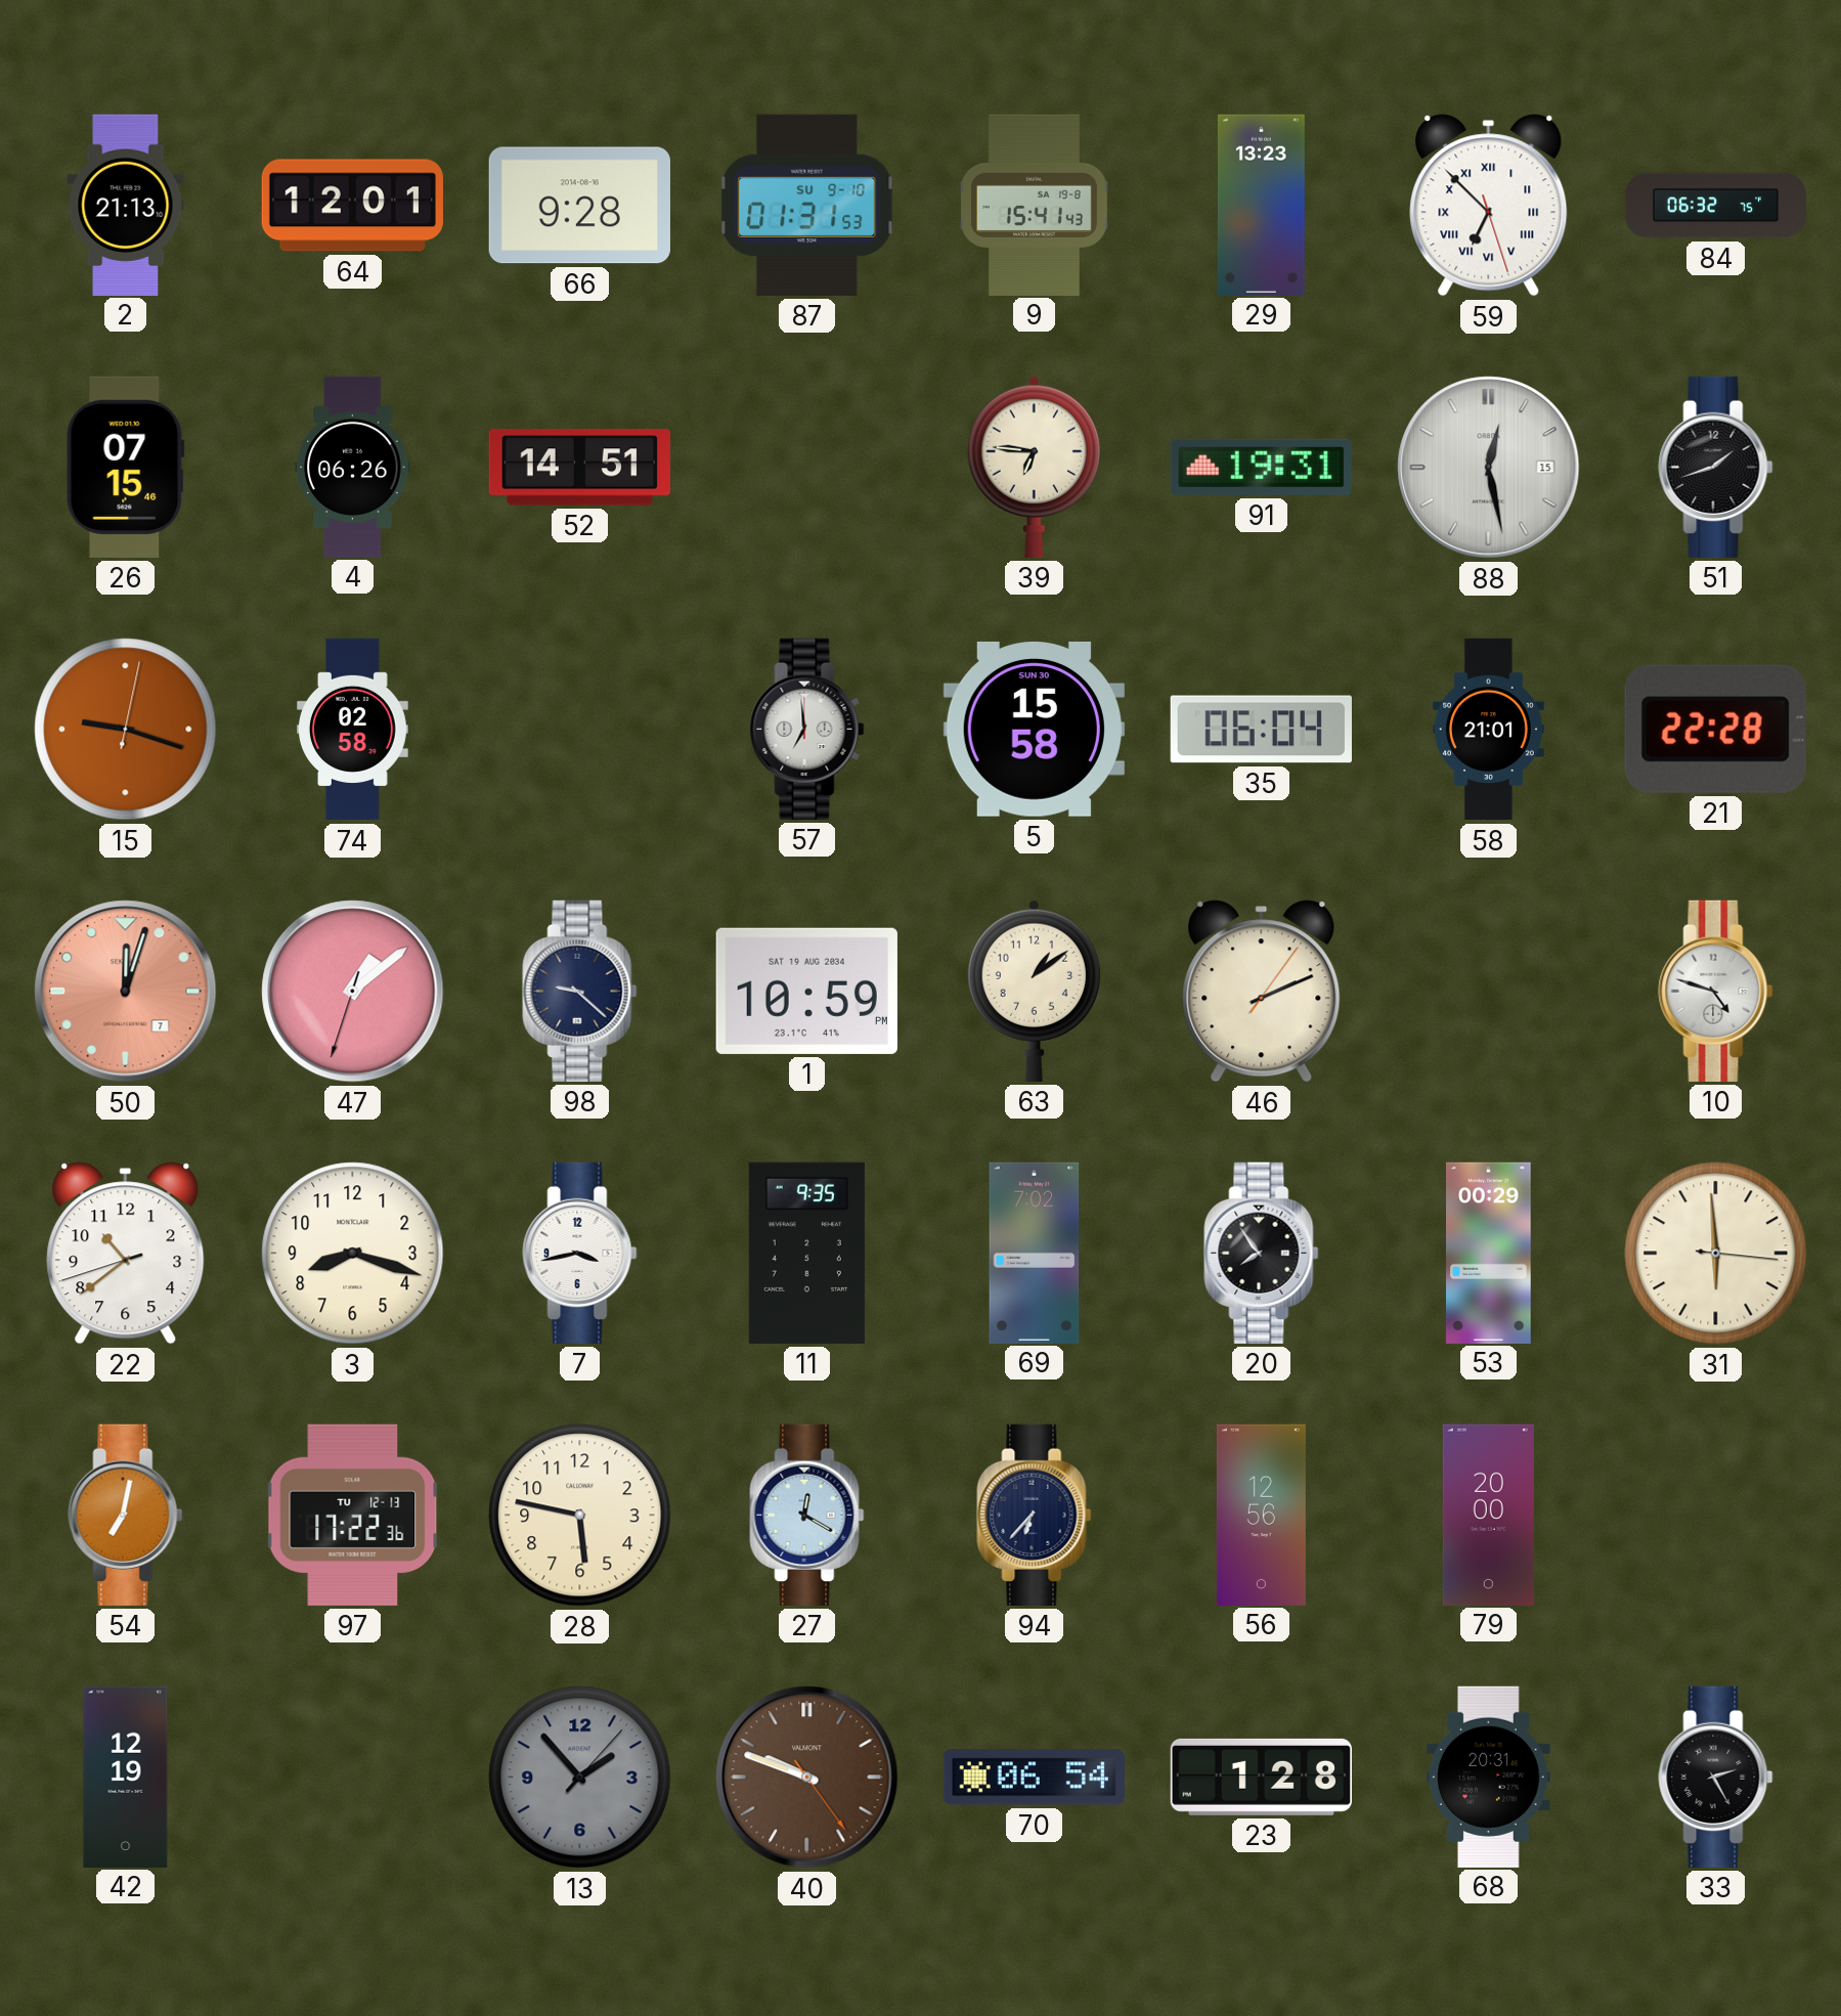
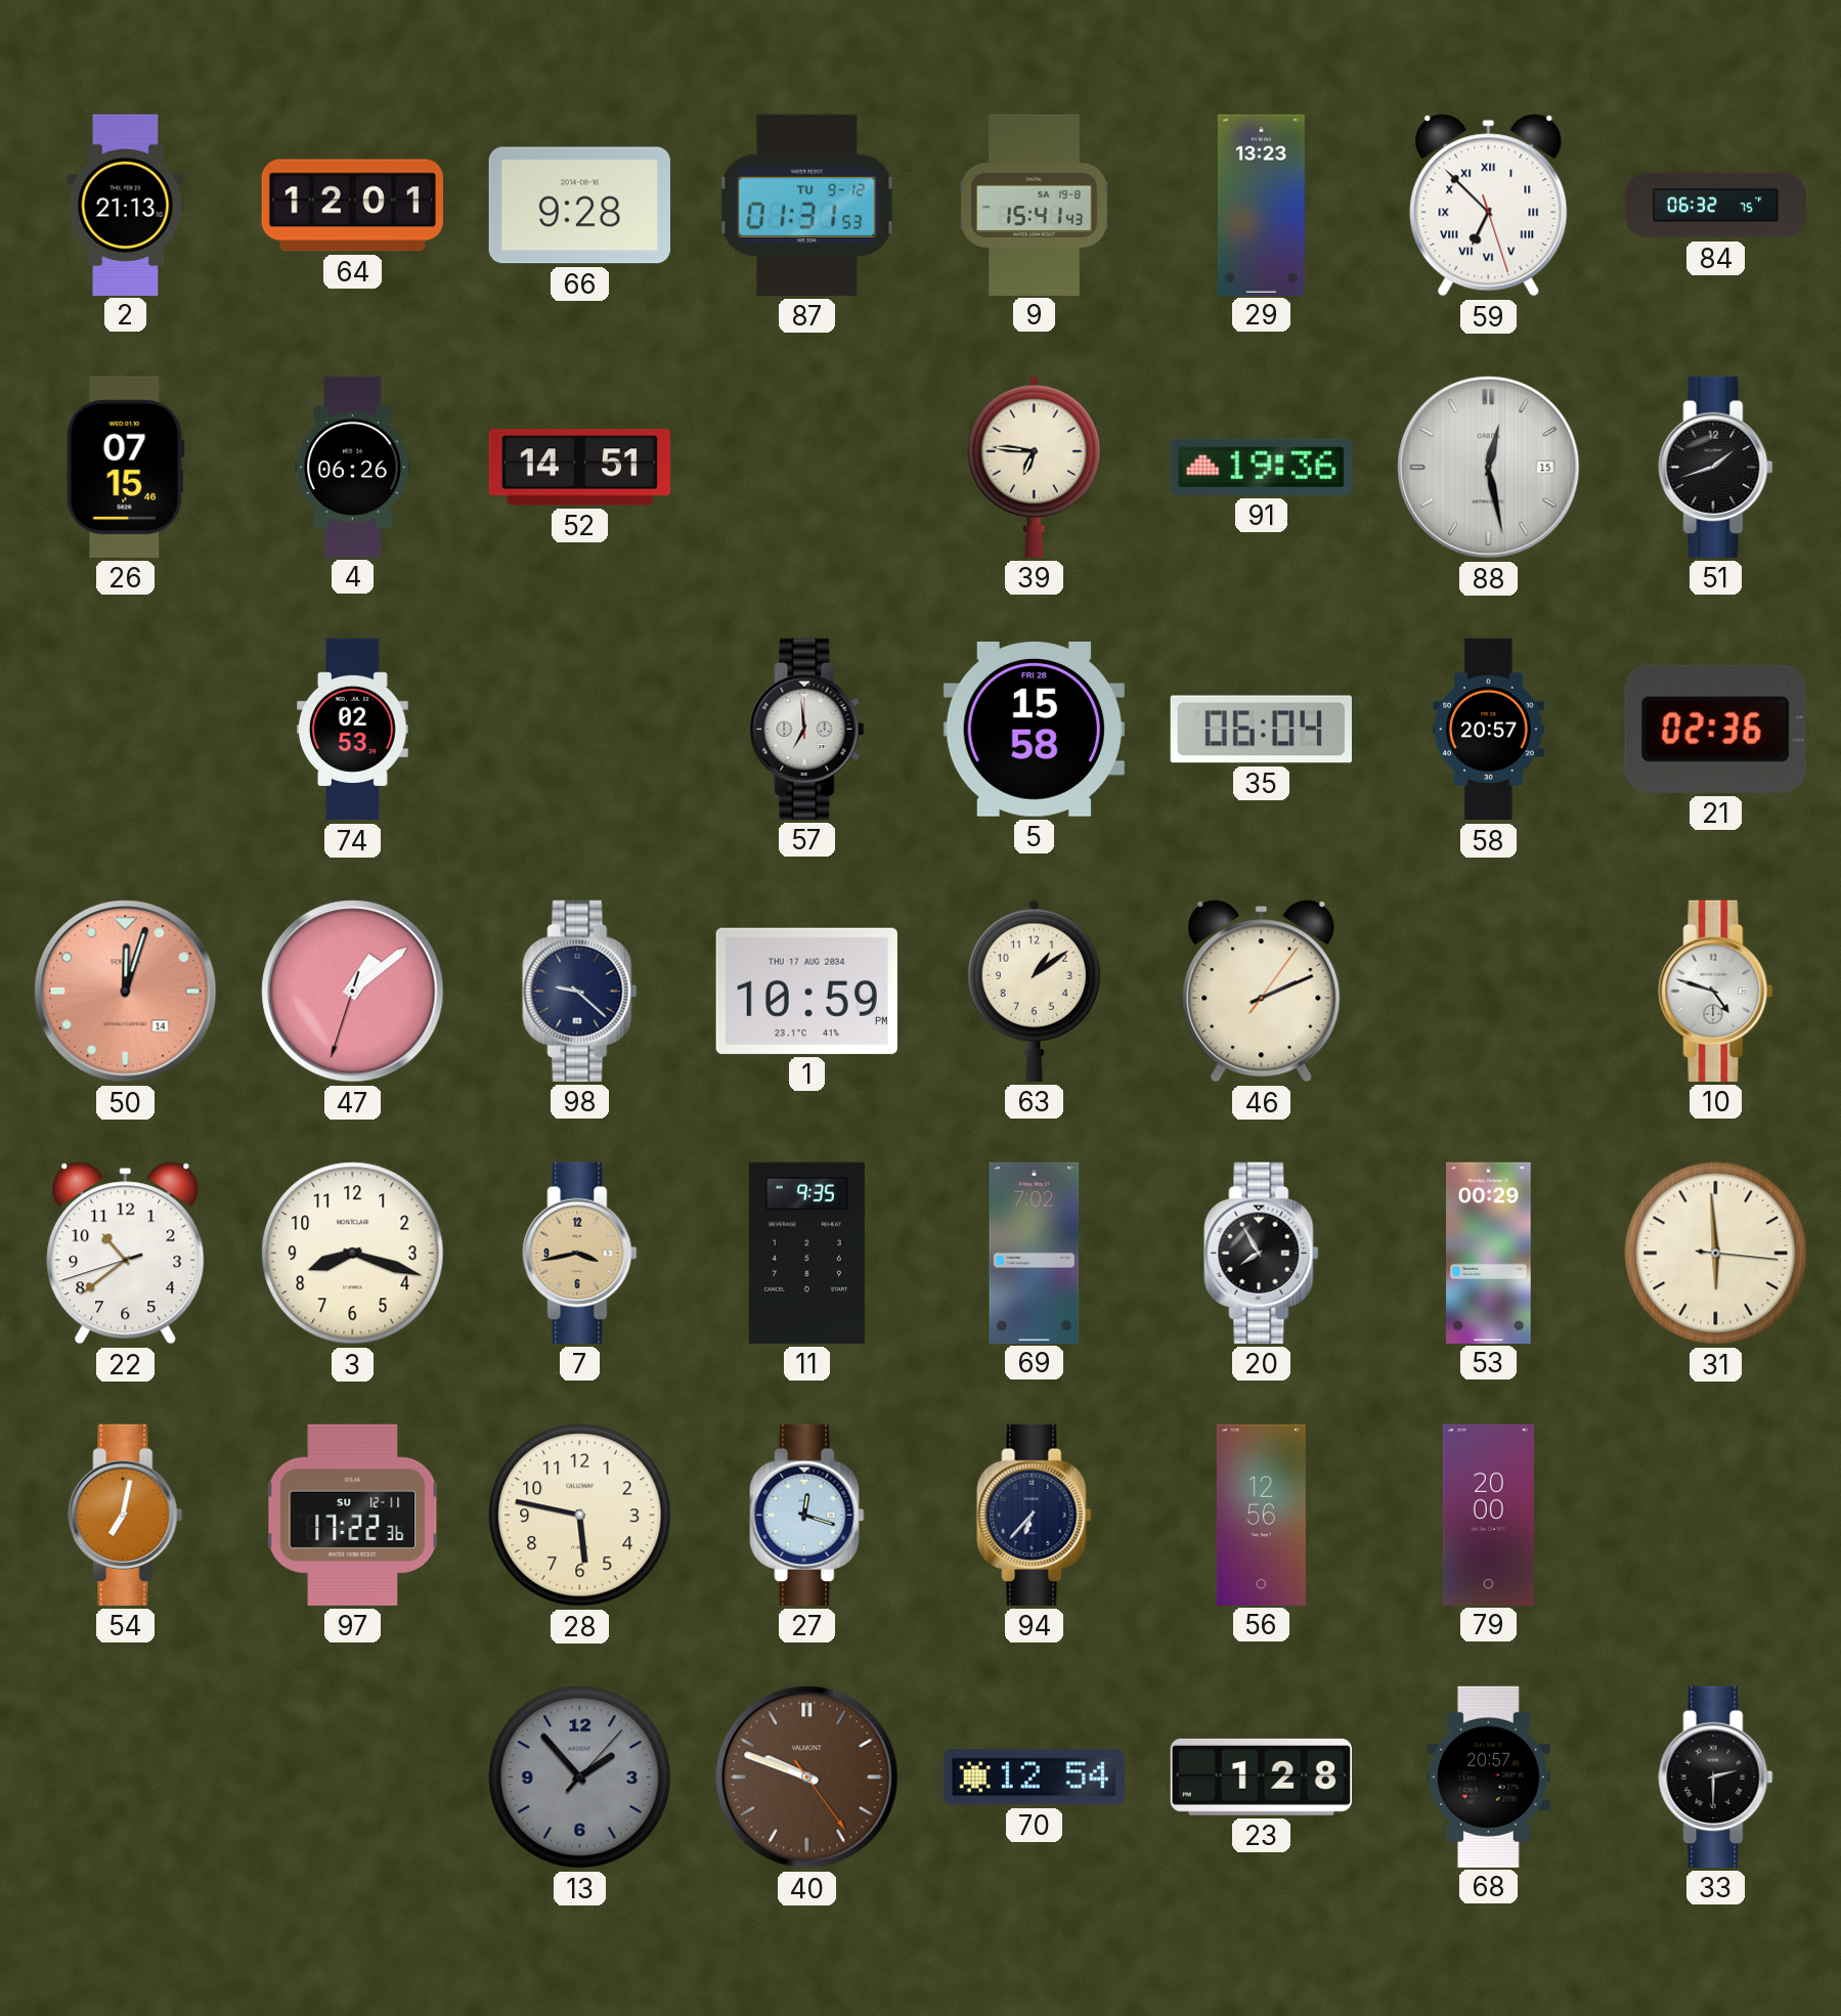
87 date: SU 9-10 -> TU 9-12 (807, 205)
91: 19:31 -> 19:36 (1261, 467)
15: 9:18 -> none (126, 730)
74: 02:58 -> 02:53 (353, 730)
5 date: SUN 30 -> FRI 28 (1034, 729)
58: 21:01 -> 20:57 (1488, 730)
21: 22:28 -> 02:36 (1715, 729)
50 date: 7 -> 14 (126, 992)
1 date: SAT 19 AUG 2034 -> THU 17 AUG 2034 (806, 991)
7 dial: white -> champagne (580, 1253)
20: 7:54 -> 7:55 (1262, 1253)
97 date: TU 12-13 -> SU 12-11 (353, 1515)
27: 12:20 -> 12:18 (807, 1515)
42: 12:19 -> none (126, 1777)
70: 06:54 -> 12:54 (1034, 1778)
68: 20:31 -> 20:57 (1488, 1777)
33: 2:25 -> 2:30 (1716, 1777)
